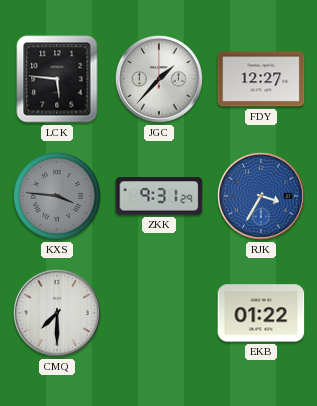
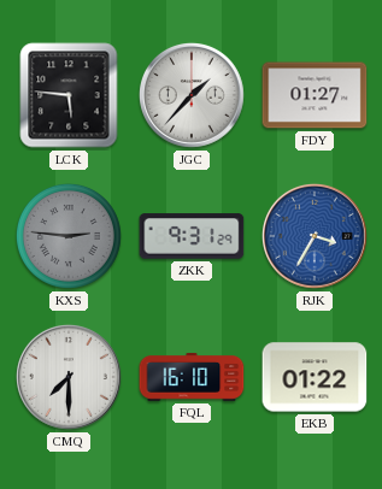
FDY: 12:27 -> 01:27 (315, 95)
KXS: 3:46 -> 2:46 (69, 236)
FQL: none -> 16:10 (192, 378)
